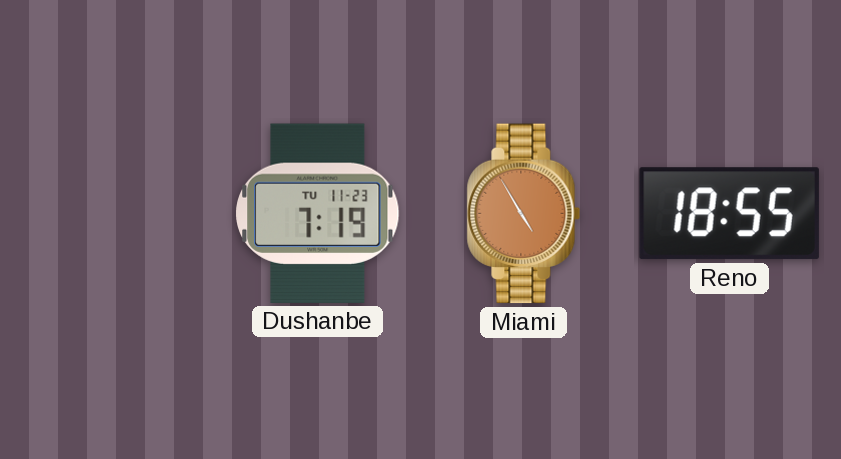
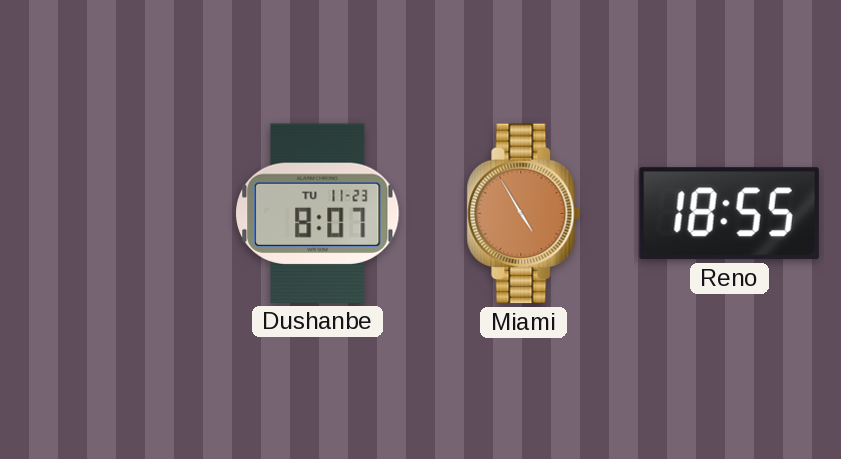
Dushanbe: 7:19 -> 8:07 (318, 213)
